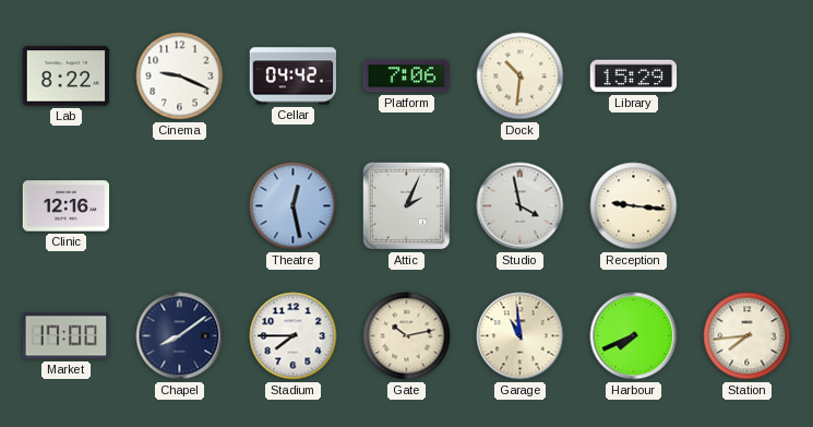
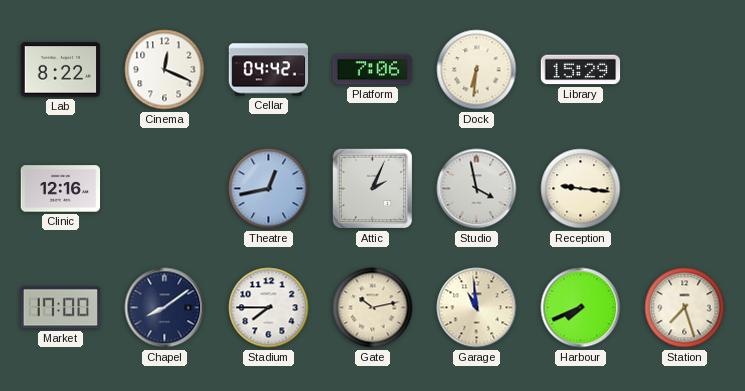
Cinema: 9:19 -> 12:19 (165, 70)
Dock: 10:31 -> 6:31 (477, 70)
Theatre: 12:28 -> 12:43 (269, 189)
Station: 7:44 -> 7:27 (685, 308)
